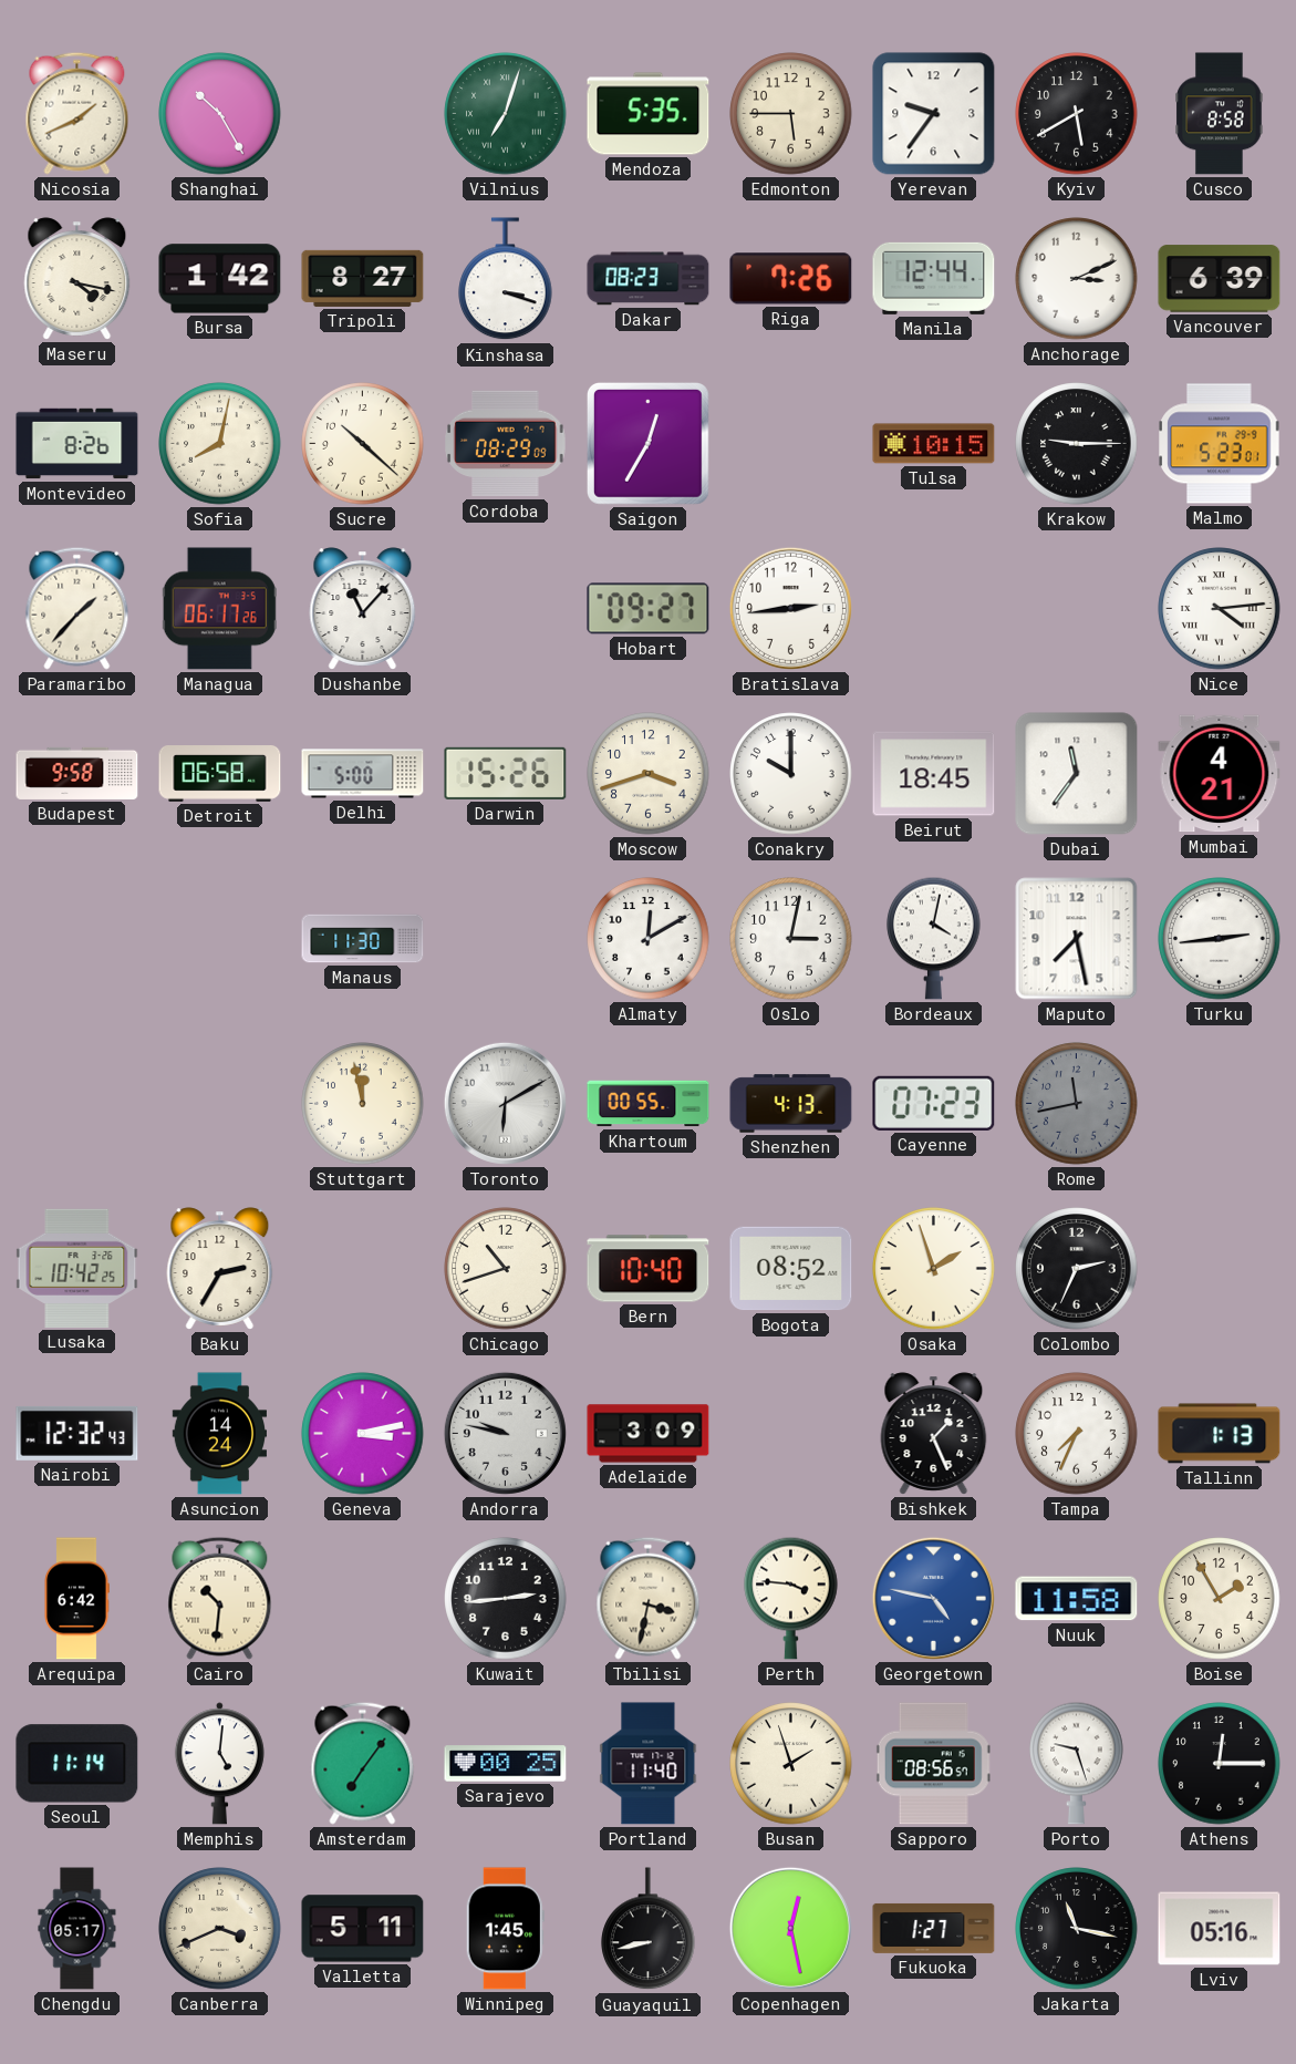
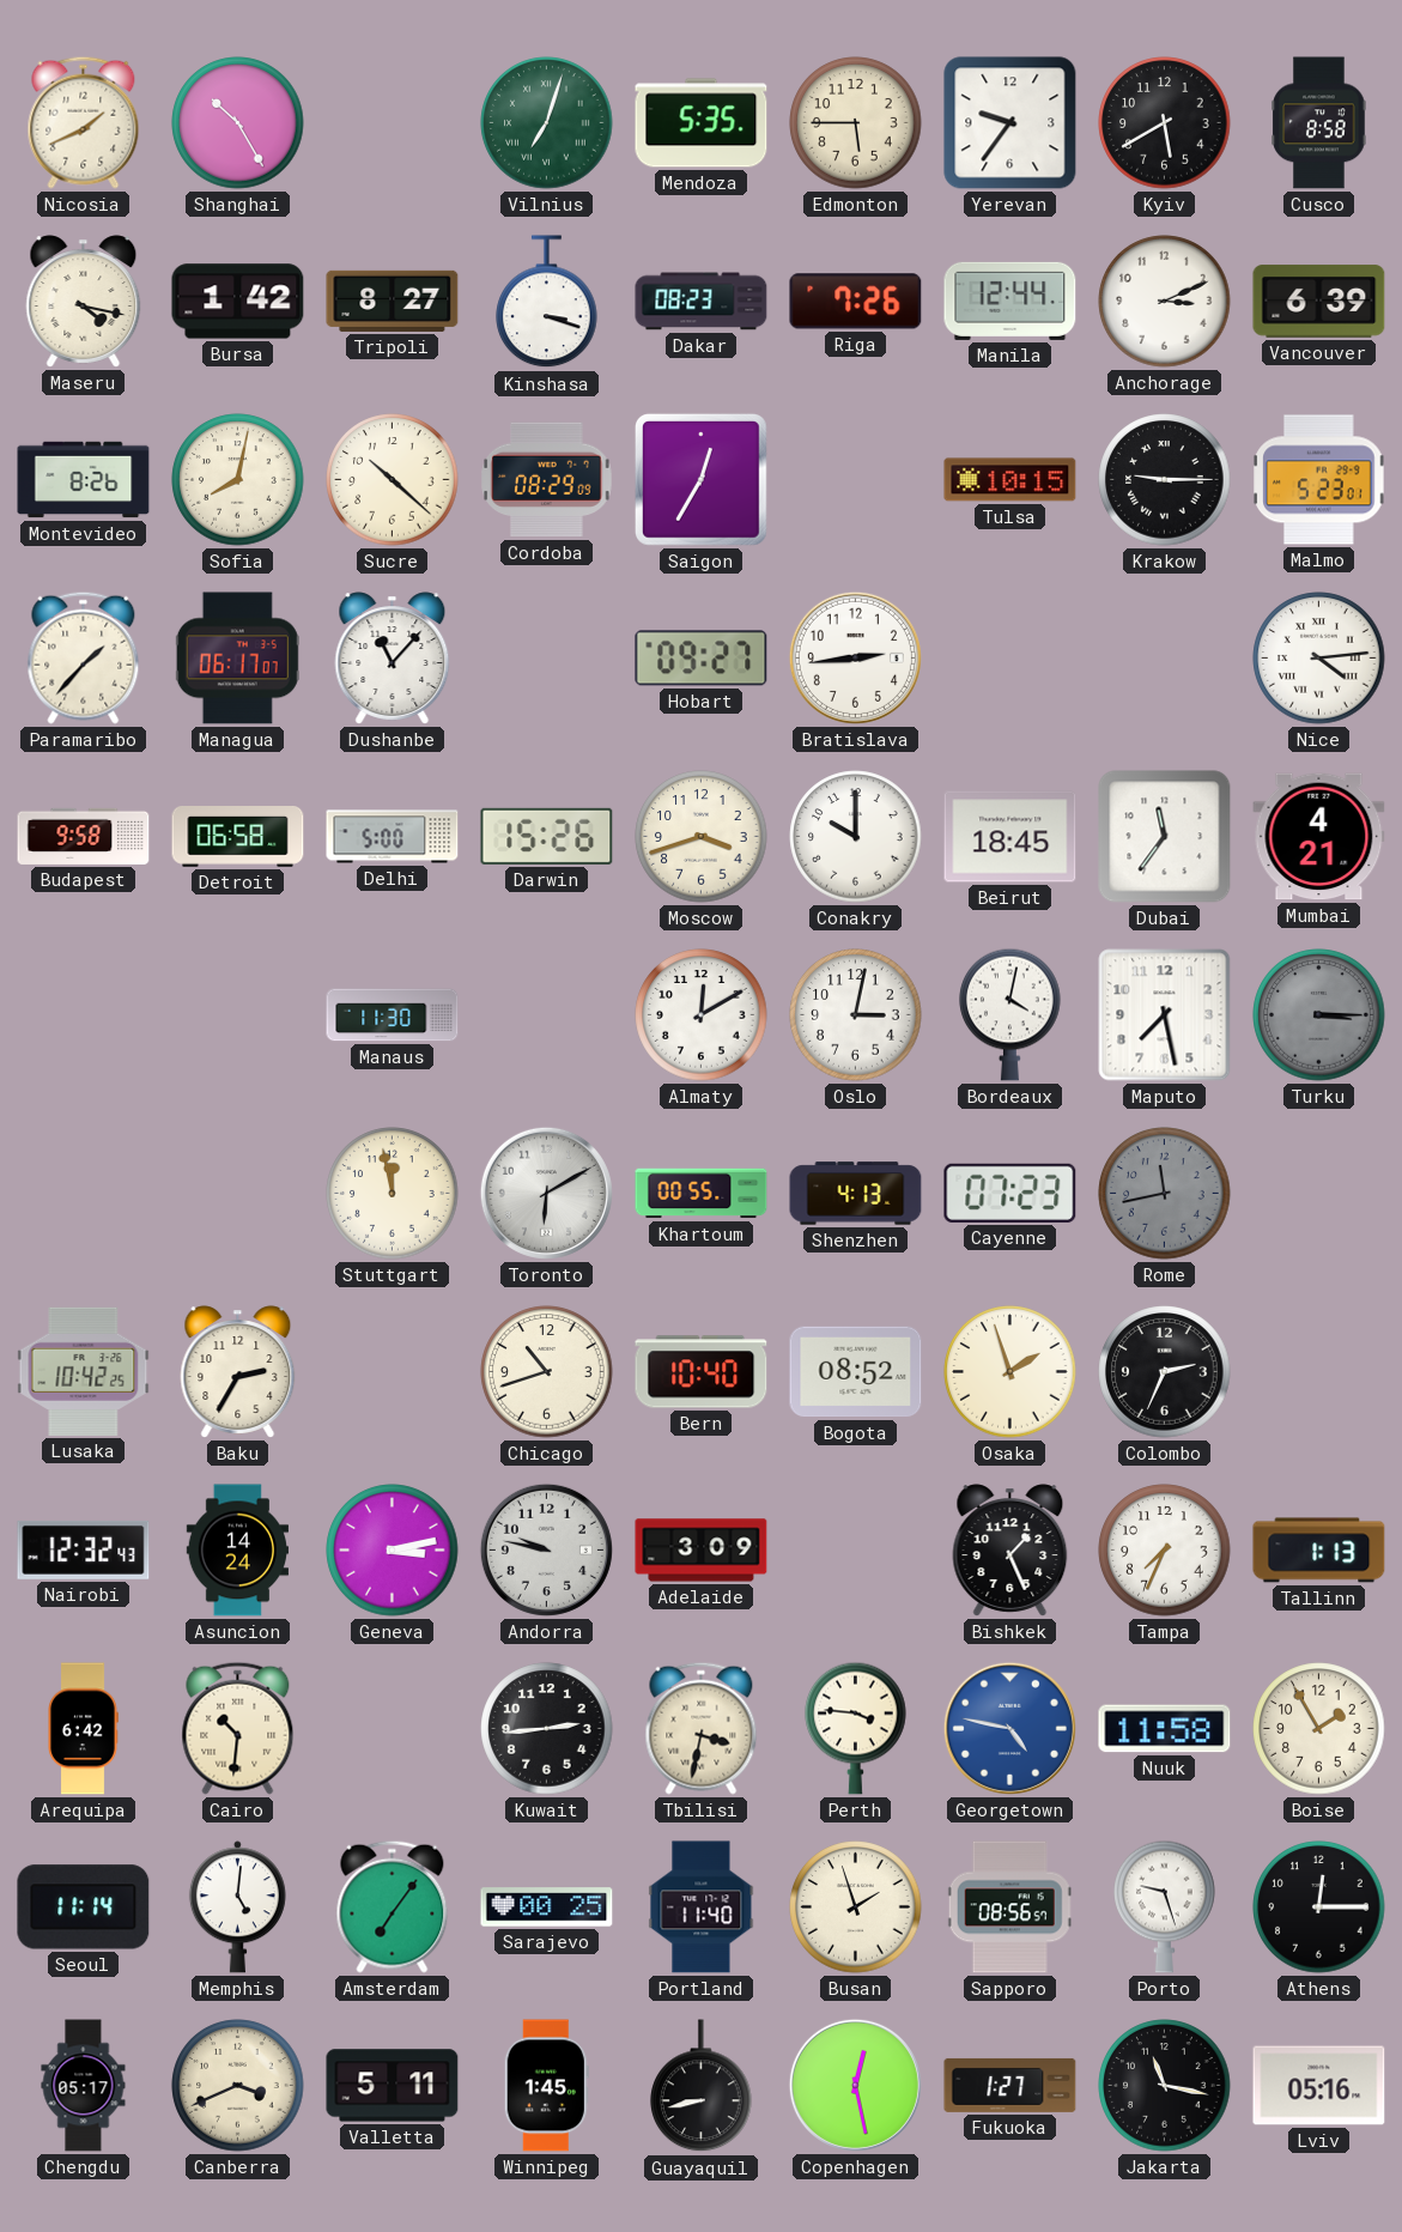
Managua: 06:17:26 -> 06:17:07 (237, 659)
Turku: 2:44 -> 3:15 (1319, 1015)
Turku dial: white -> grey (1319, 1015)
